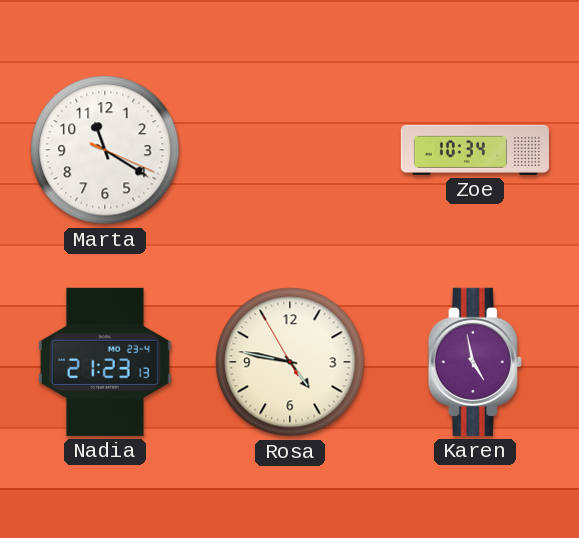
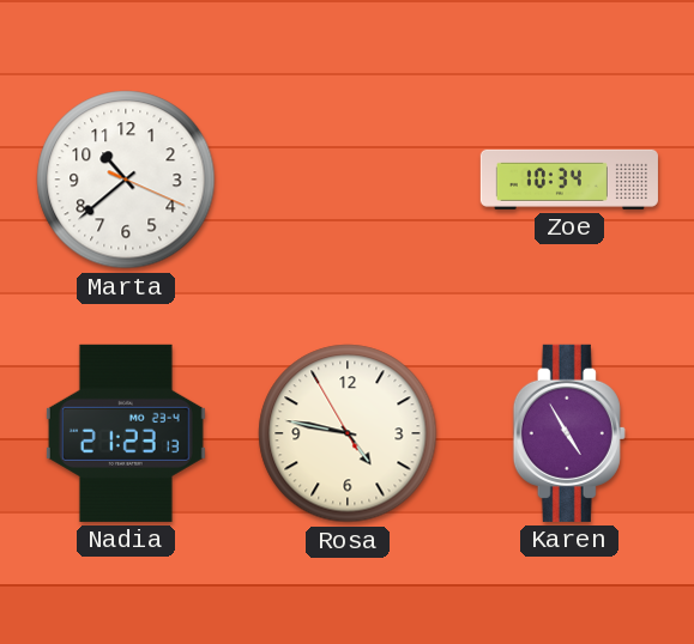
Marta: 11:20 -> 10:38 (126, 180)
Karen: 4:58 -> 4:55 (569, 433)
